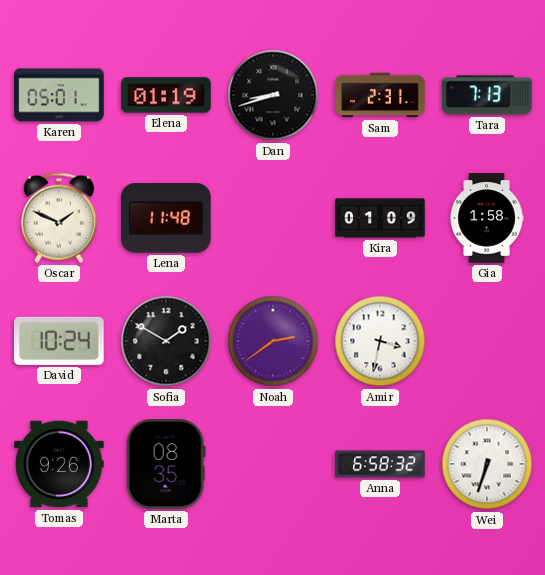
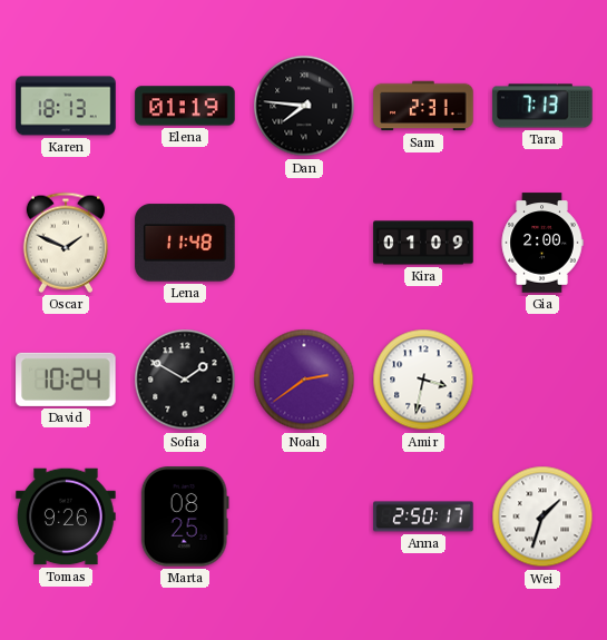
Karen: 05:01 -> 18:13 (66, 106)
Dan: 8:42 -> 7:46 (304, 106)
Gia: 1:58 -> 2:00 (542, 243)
Marta: 08:35 -> 08:25 (185, 516)
Anna: 6:58 -> 2:50 (423, 516)
Wei: 6:33 -> 1:33 (542, 516)
